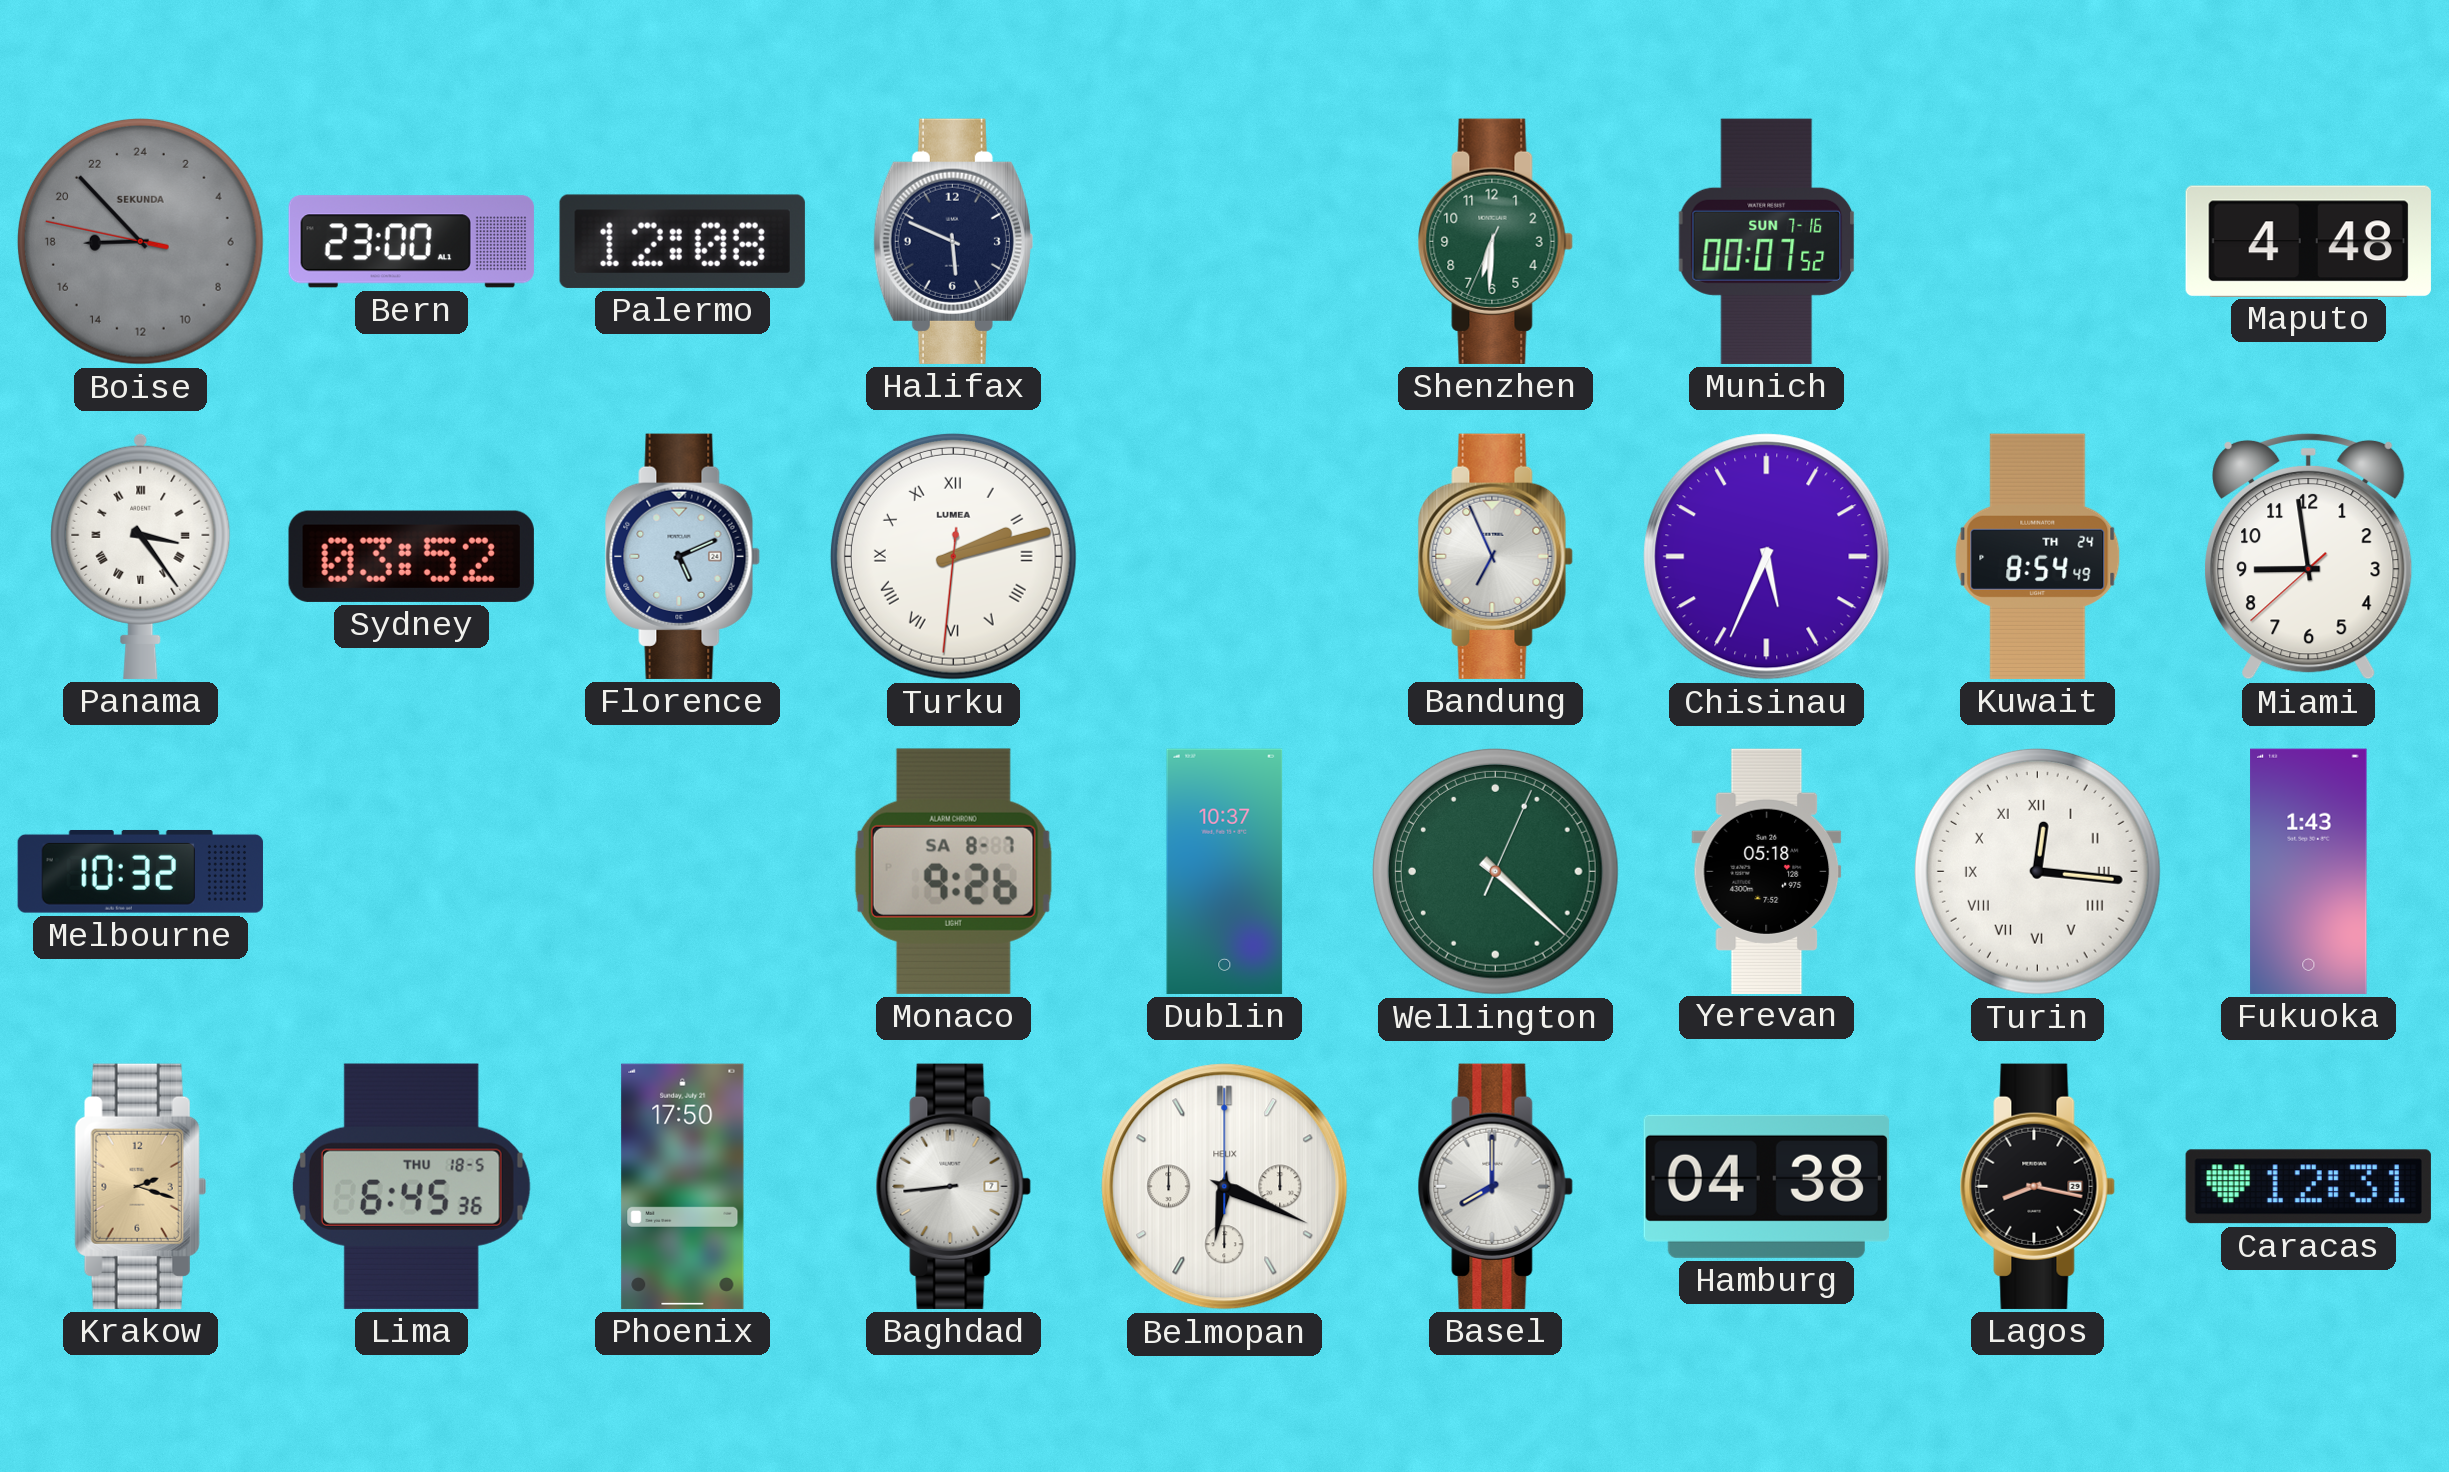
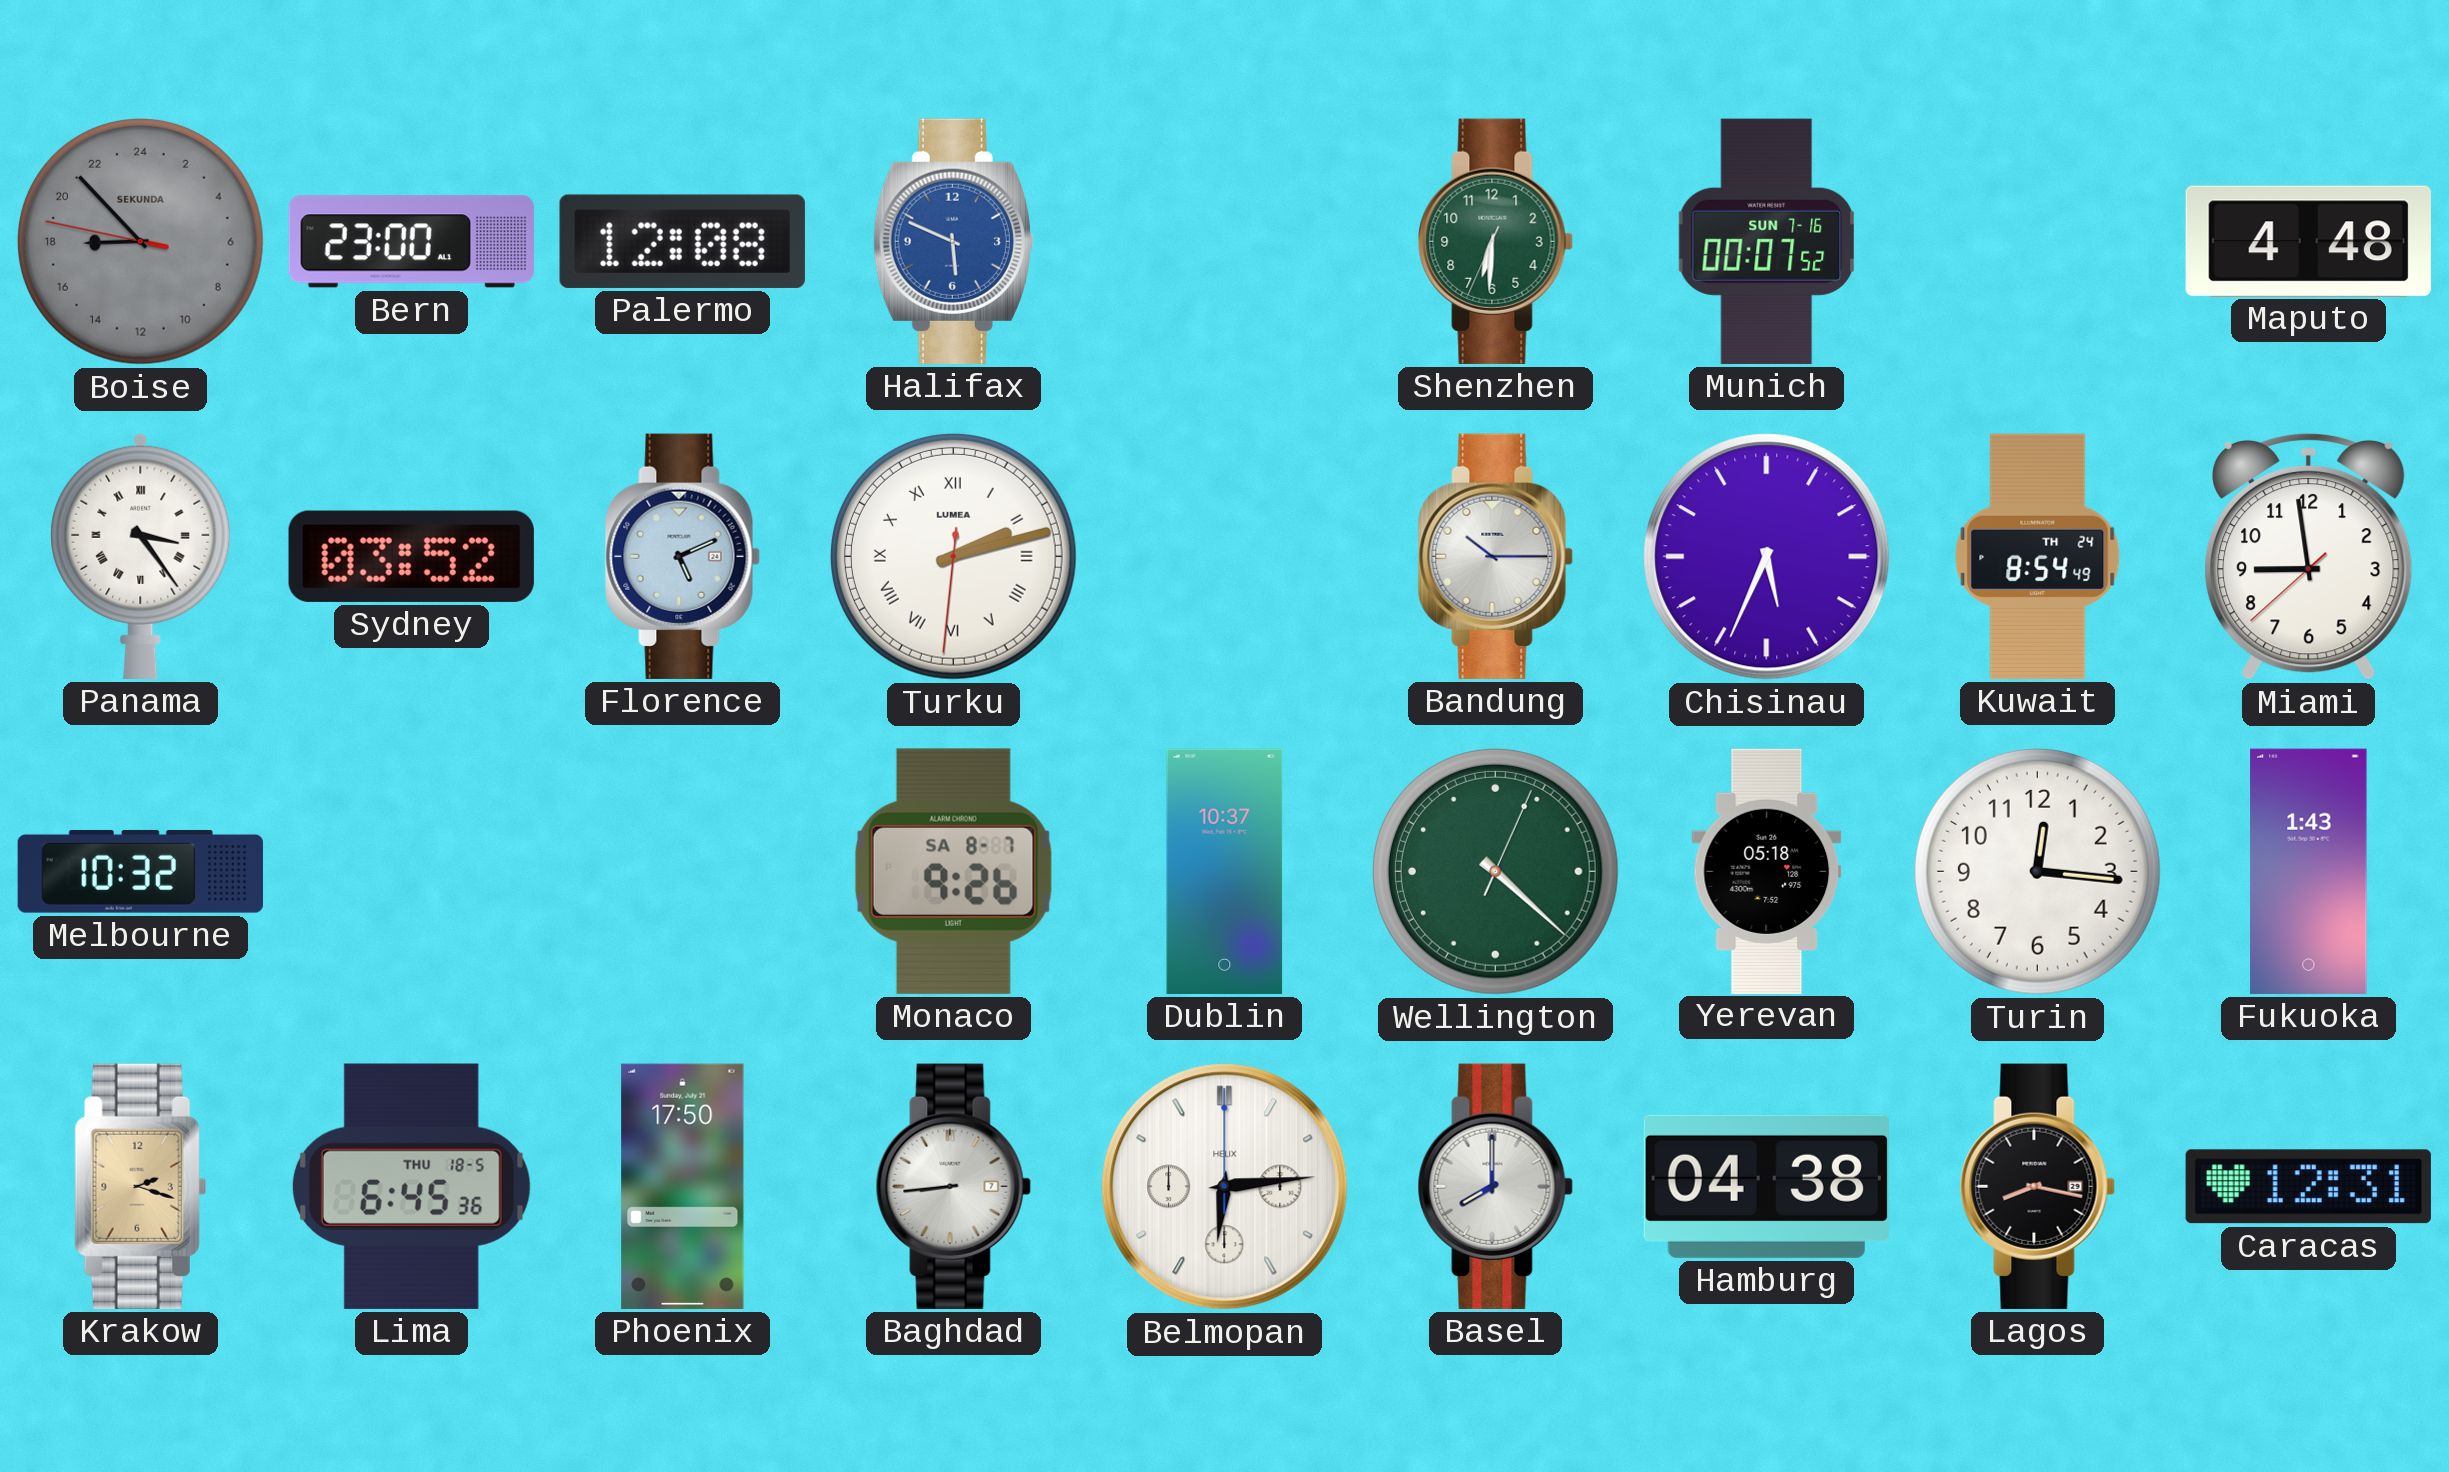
Halifax dial: navy -> blue (953, 241)
Bandung: 6:56 -> 10:15 (1495, 556)
Turin numerals: Roman -> Arabic (2037, 871)
Belmopan: 6:19 -> 6:14 (1225, 1187)
